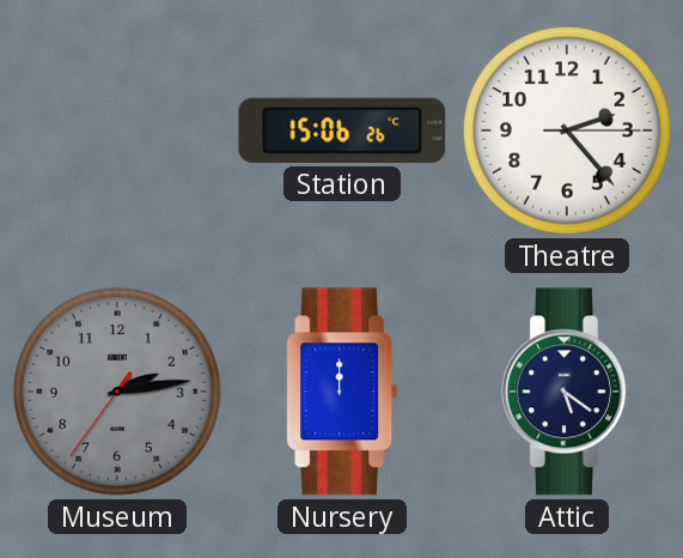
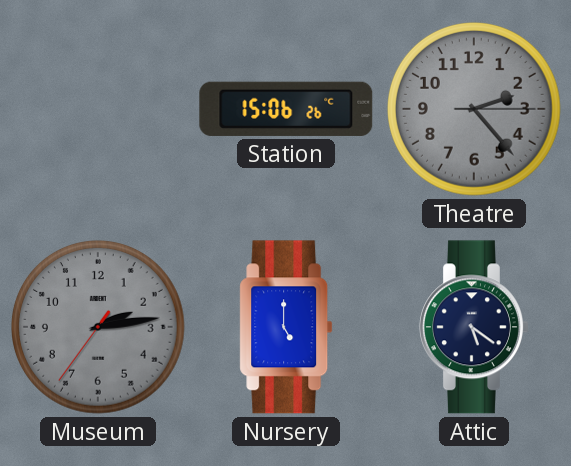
Theatre dial: white -> grey (474, 109)
Nursery: 12:00 -> 5:00 (286, 327)
